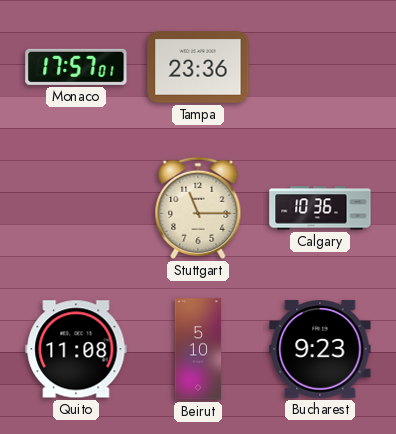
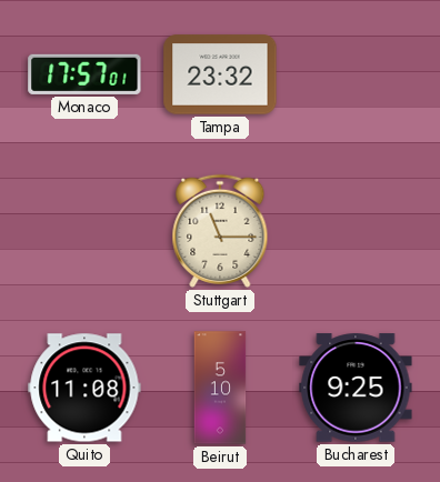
Tampa: 23:36 -> 23:32 (220, 74)
Calgary: 10:36 -> none (320, 208)
Bucharest: 9:23 -> 9:25 (356, 388)
